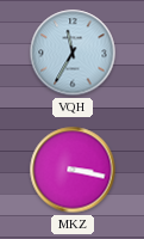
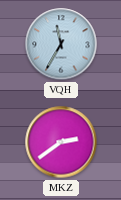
MKZ: 3:17 -> 2:39 (61, 142)
